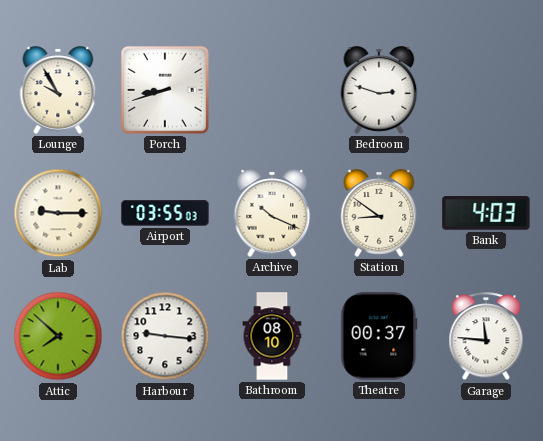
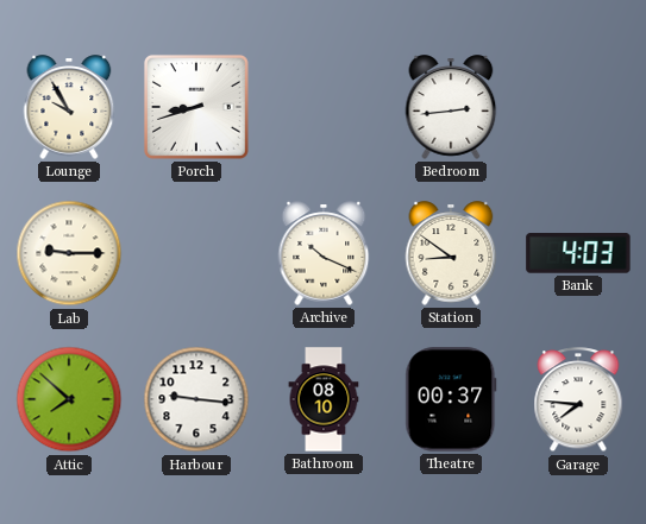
Bedroom: 2:48 -> 2:44 (451, 107)
Airport: 03:55 -> none (165, 213)
Garage: 11:46 -> 7:46 (578, 400)
